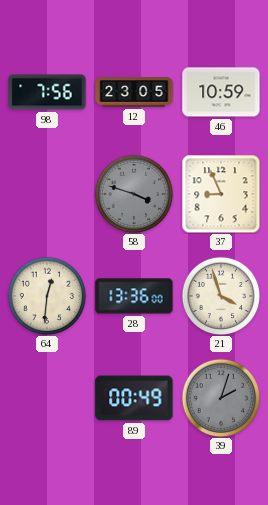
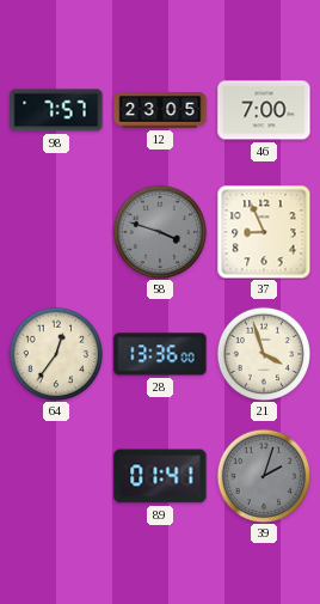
98: 7:56 -> 7:57 (56, 110)
46: 10:59 -> 7:00 (264, 110)
64: 12:31 -> 12:36 (56, 354)
89: 00:49 -> 01:41 (160, 476)
